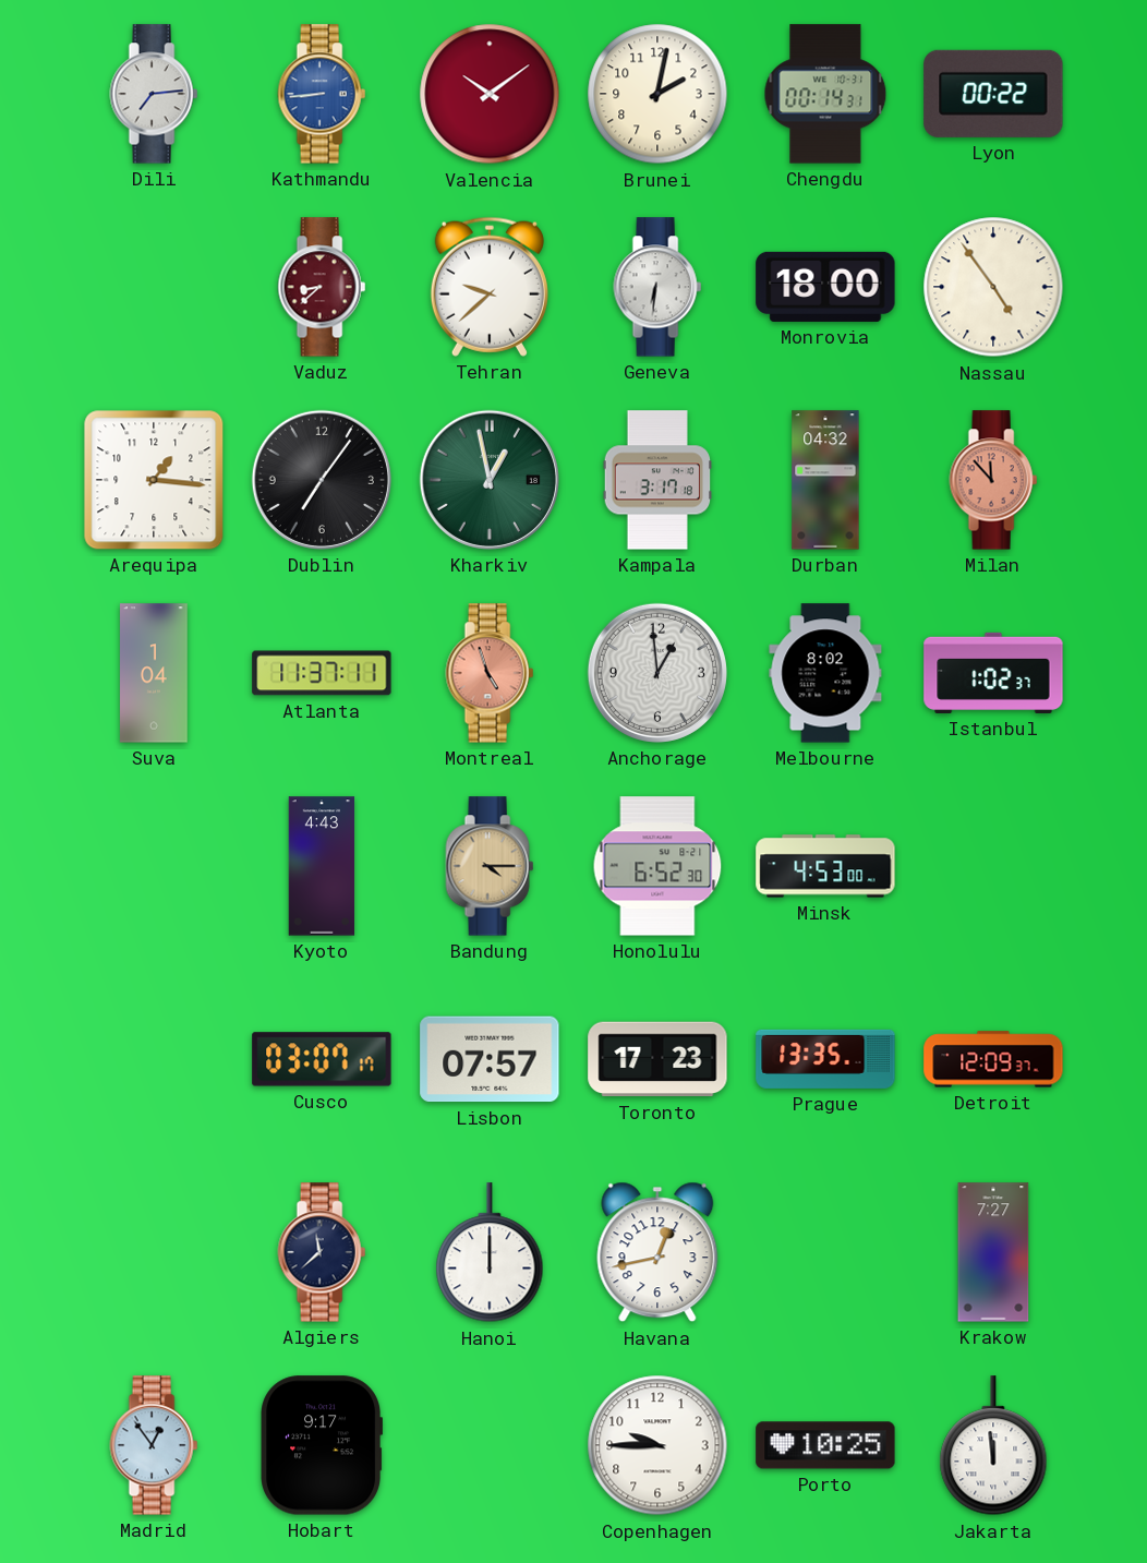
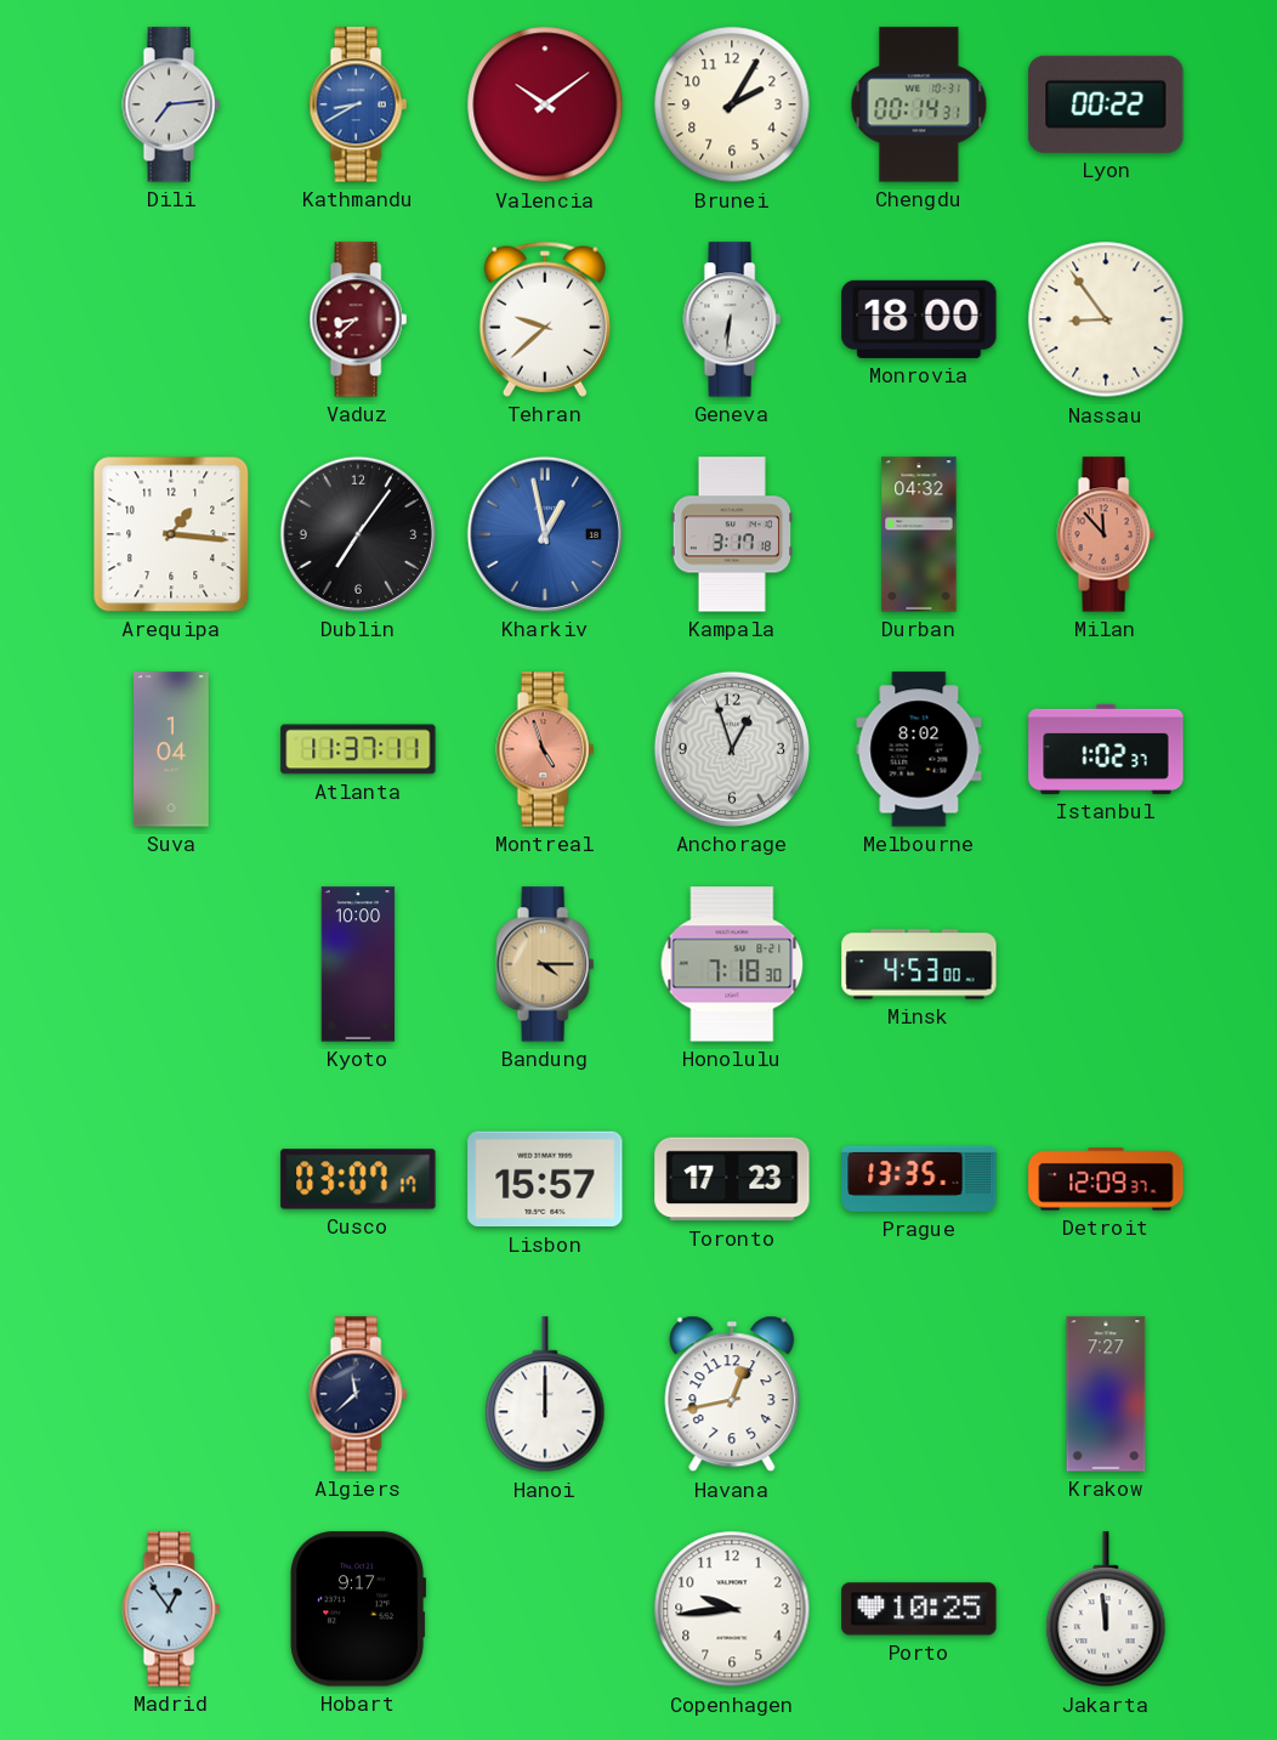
Kathmandu: 8:44 -> 8:40 (358, 104)
Brunei: 2:02 -> 2:05 (732, 104)
Nassau: 4:54 -> 8:54 (1106, 319)
Kharkiv dial: green -> blue (545, 534)
Anchorage: 12:59 -> 12:57 (732, 749)
Kyoto: 4:43 -> 10:00 (358, 964)
Honolulu: 6:52 -> 7:18 (732, 964)
Lisbon: 07:57 -> 15:57 (545, 1179)
Copenhagen: 9:45 -> 9:44 (732, 1609)
